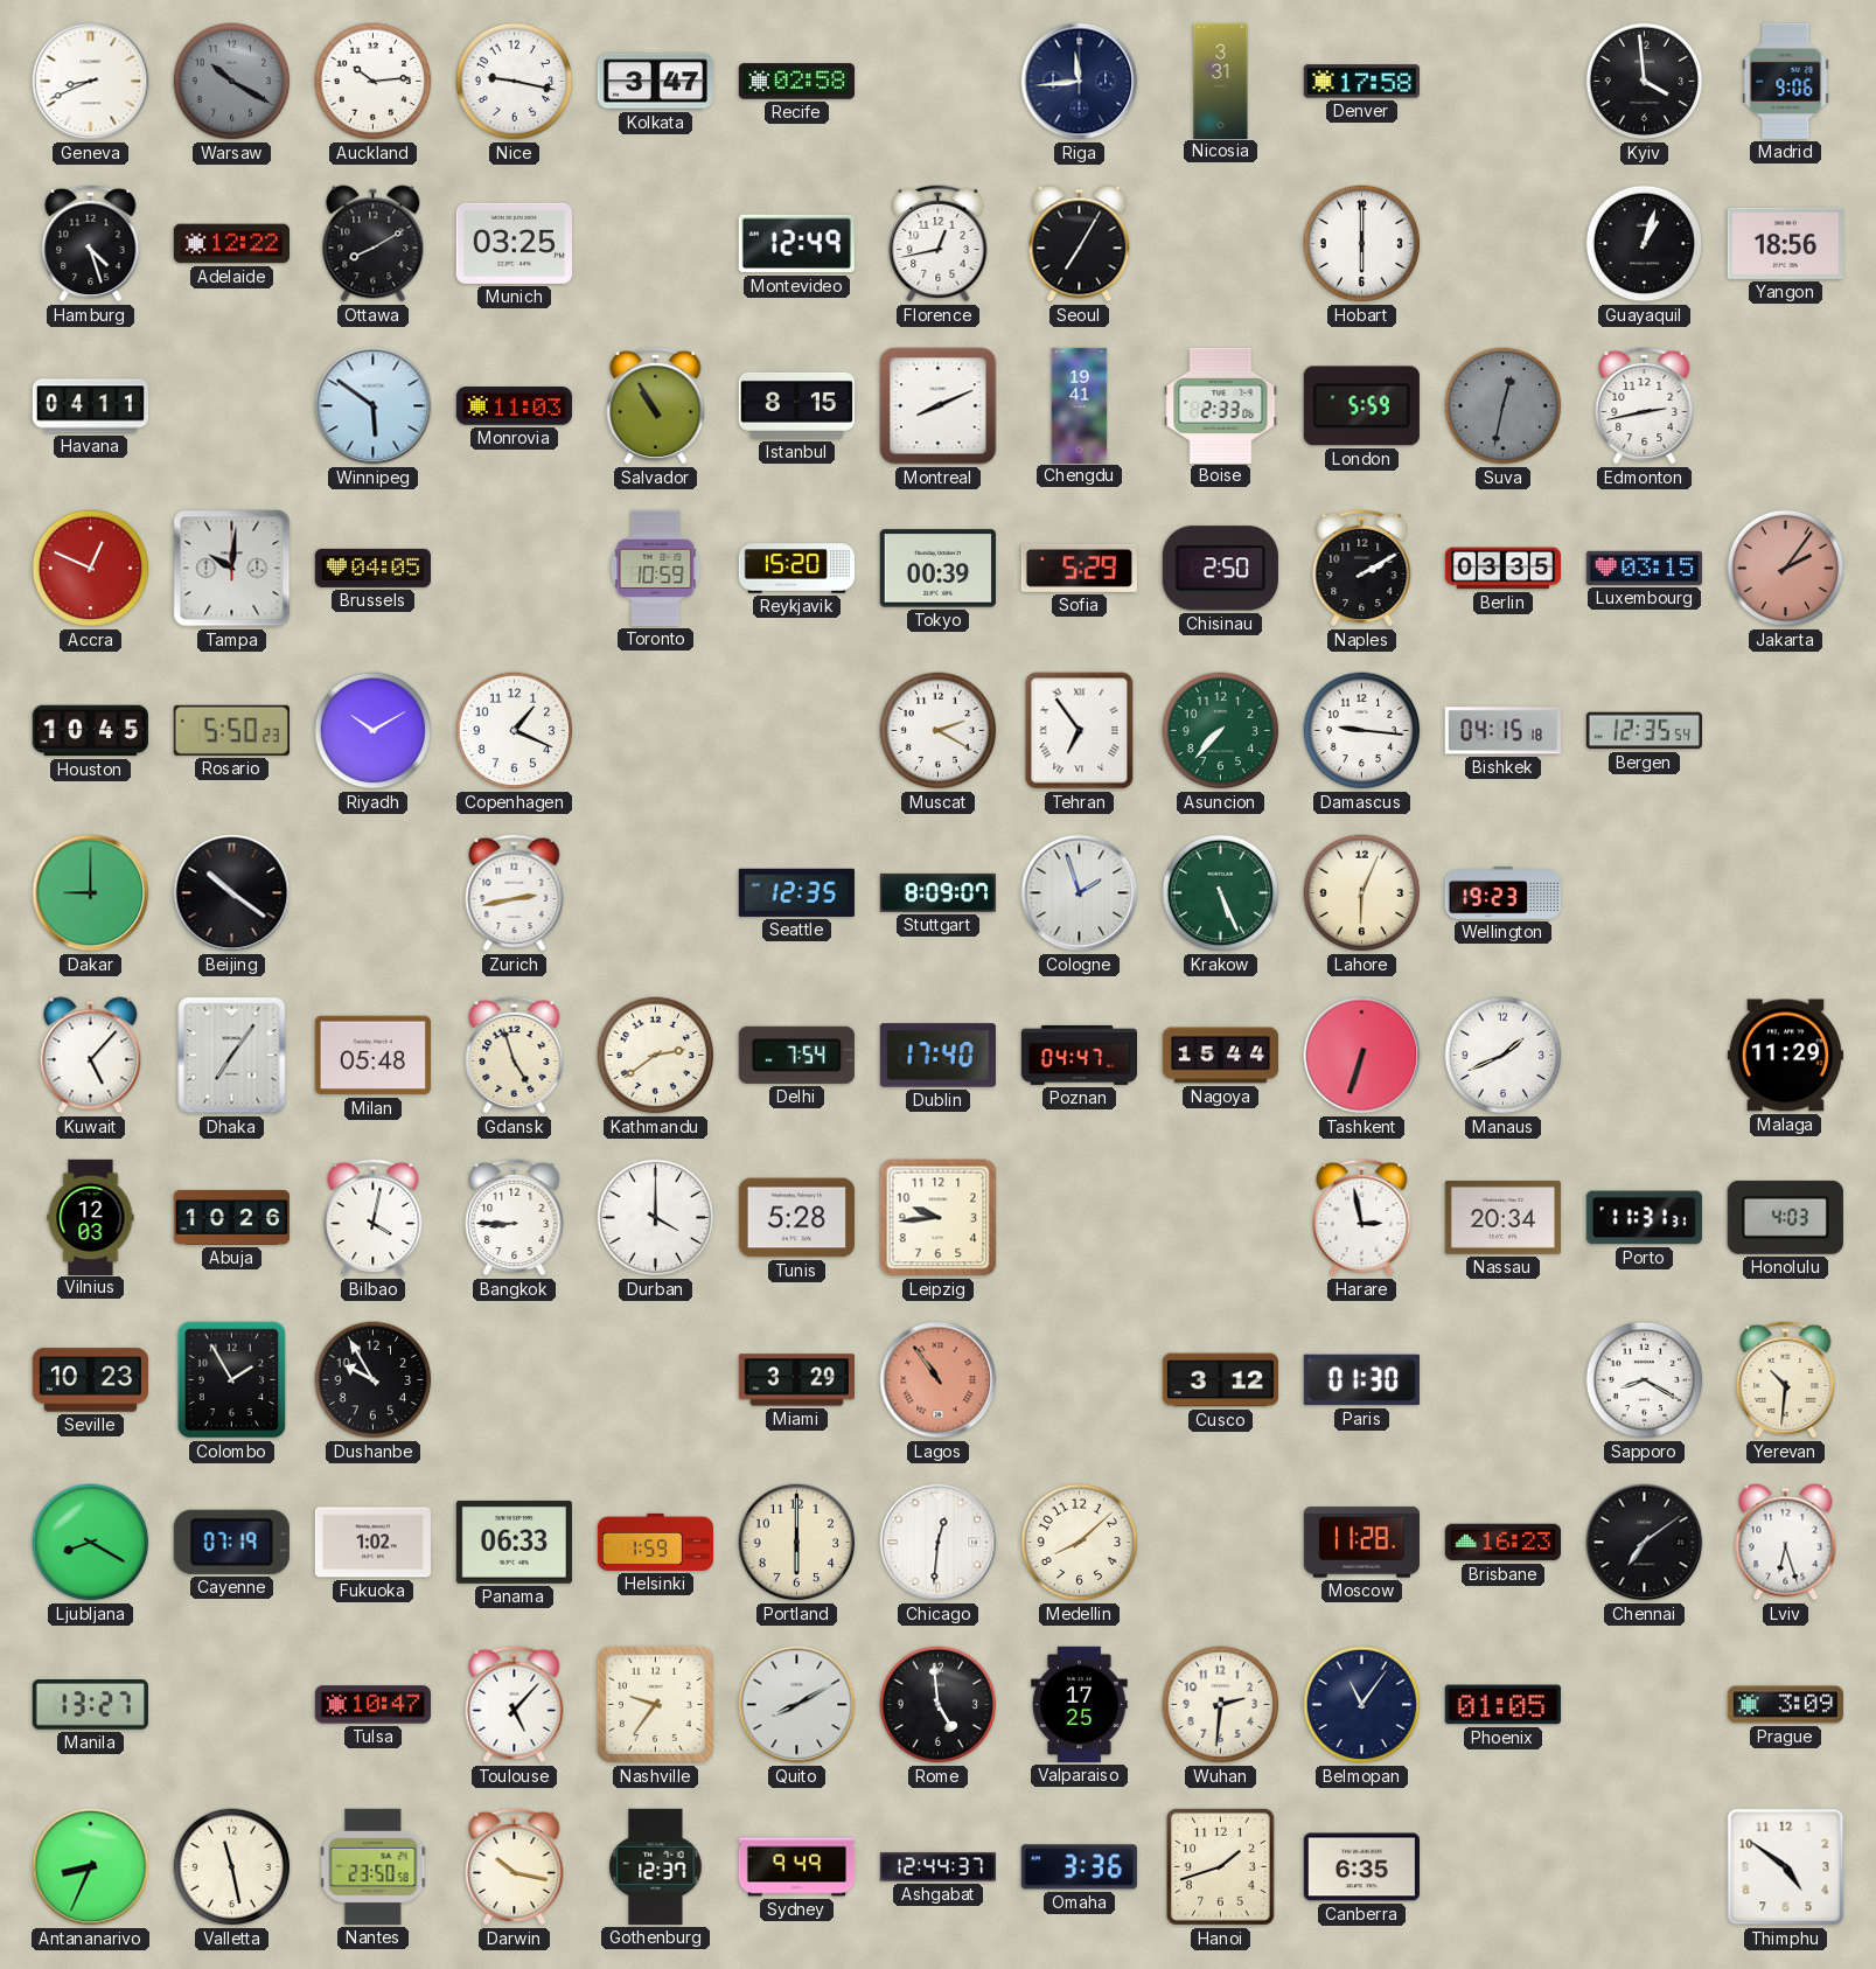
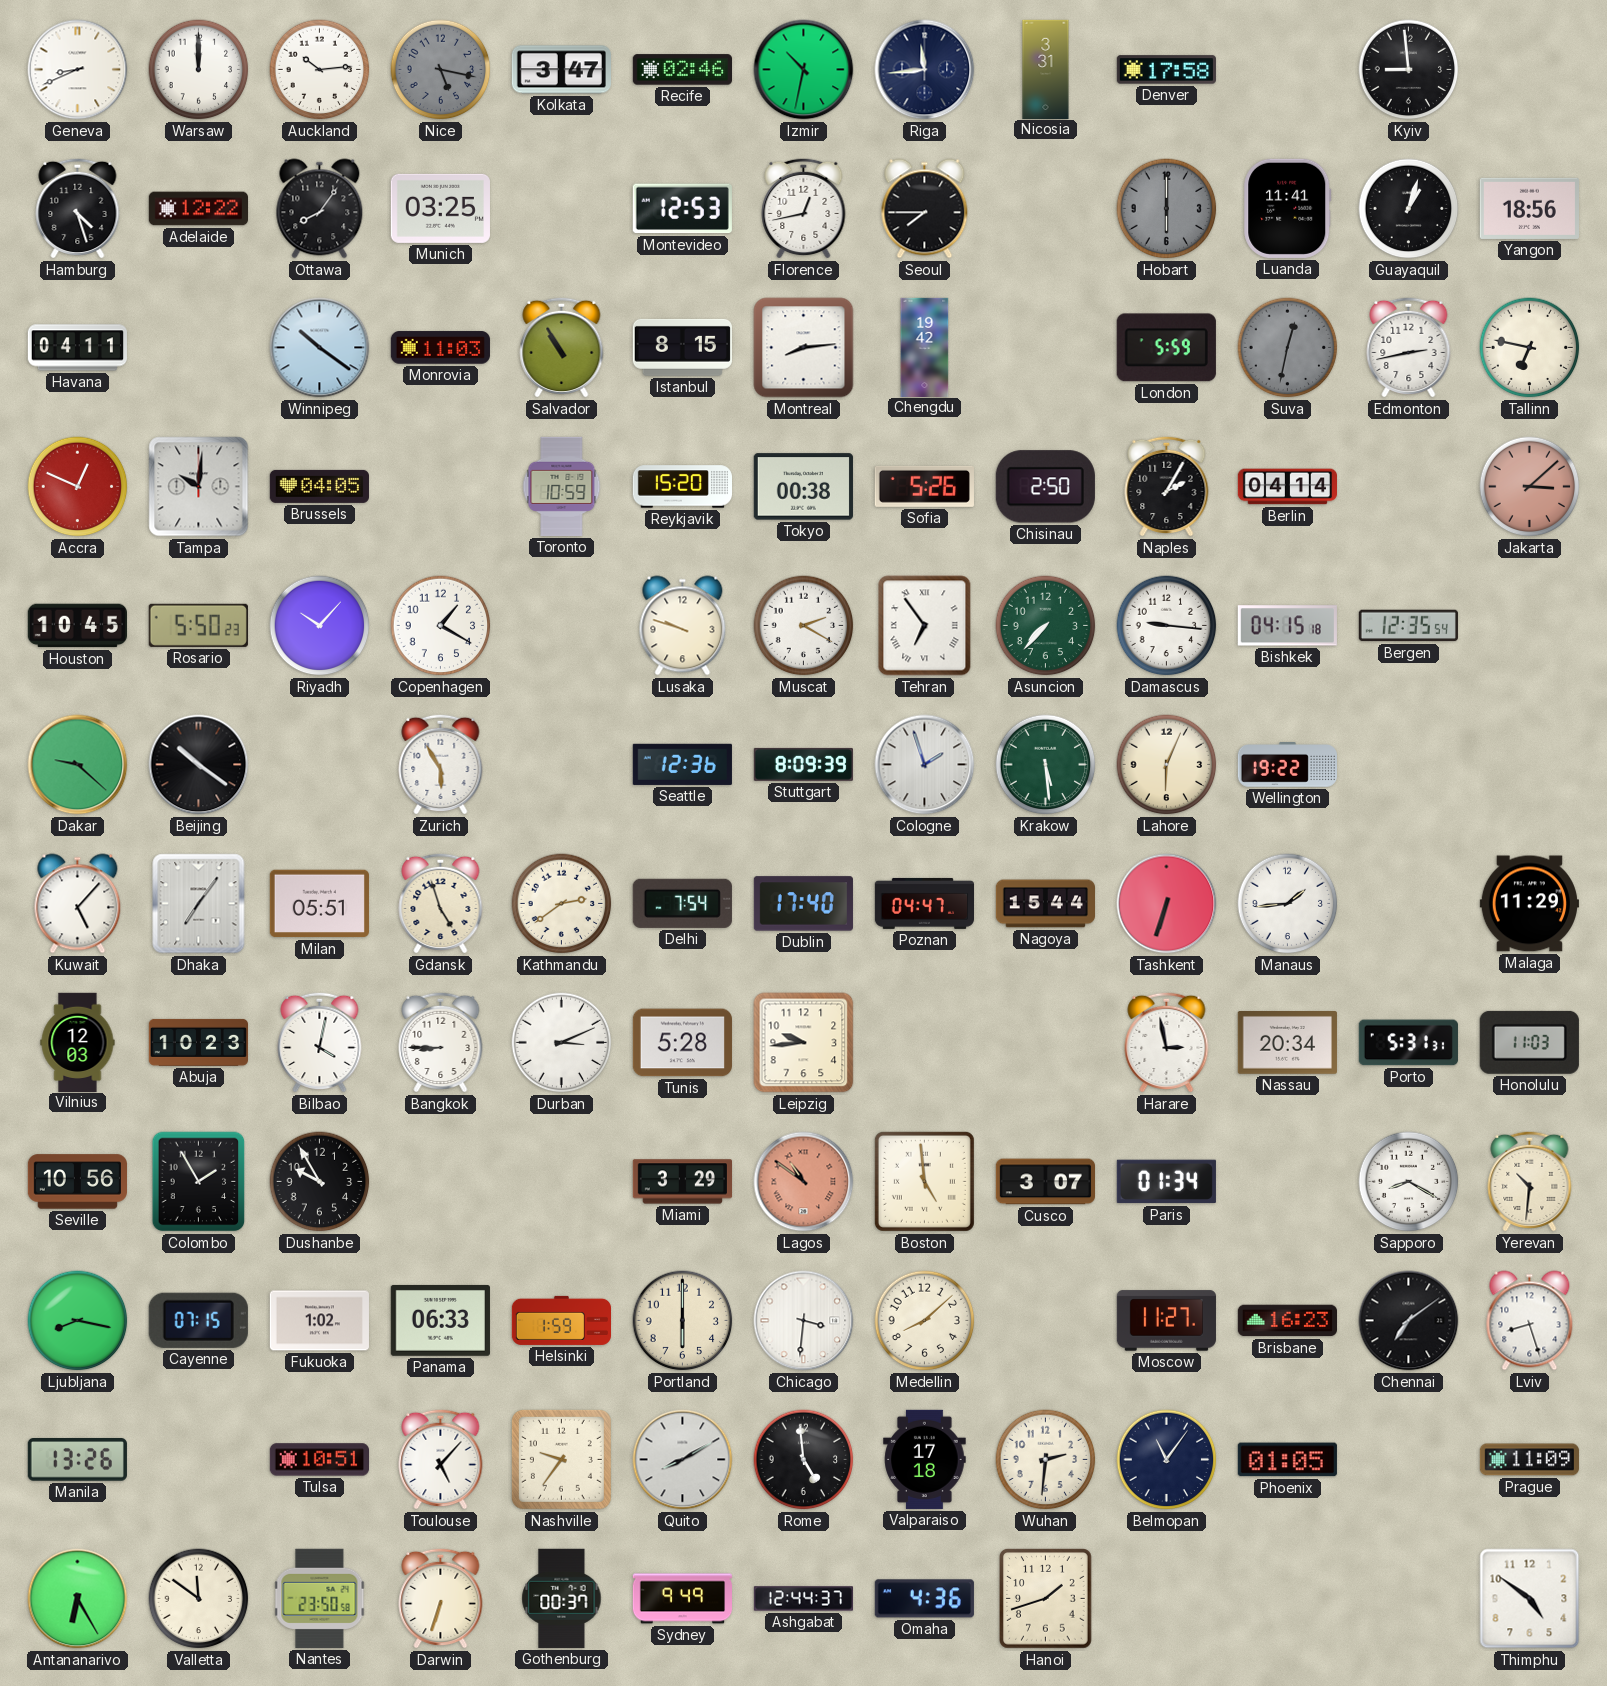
Warsaw: 10:20 -> 12:00 (199, 70)
Warsaw dial: grey -> white (199, 70)
Nice: 9:17 -> 5:17 (441, 70)
Nice dial: white -> grey (441, 70)
Recife: 02:58 -> 02:46 (682, 70)
Izmir: none -> 10:32 (804, 70)
Kyiv: 3:59 -> 8:59 (1409, 70)
Madrid: 9:06 -> none (1786, 81)
Ottawa: 8:10 -> 8:06 (320, 209)
Montevideo: 12:49 -> 12:53 (682, 209)
Seoul: 7:05 -> 7:45 (925, 209)
Hobart dial: white -> grey (1167, 209)
Luanda: none -> 11:41 (1288, 208)
Winnipeg: 5:51 -> 10:21 (320, 348)
Montreal: 8:11 -> 8:14 (804, 348)
Chengdu: 19:41 -> 19:42 (925, 347)
Boise: 2:33 -> none (1221, 405)
Tallinn: none -> 6:47 (1530, 348)
Tokyo: 00:39 -> 00:38 (803, 487)
Sofia: 5:29 -> 5:26 (924, 486)
Naples: 2:10 -> 2:05 (1167, 486)
Berlin: 03:35 -> 04:14 (1287, 487)
Luxembourg: 03:15 -> none (1644, 568)
Jakarta: 2:06 -> 3:08 (1530, 487)
Riyadh: 10:10 -> 10:07 (320, 626)
Copenhagen: 1:19 -> 1:20 (441, 626)
Lusaka: none -> 9:48 (683, 626)
Dakar: 9:00 -> 9:22 (78, 765)
Zurich: 2:43 -> 5:55 (441, 764)
Seattle: 12:35 -> 12:36 (682, 764)
Stuttgart: 8:09:07 -> 8:09:39 (803, 764)
Krakow: 5:26 -> 5:29 (1046, 765)
Wellington: 19:23 -> 19:22 (1287, 765)
Milan: 05:48 -> 05:51 (319, 904)
Manaus: 1:41 -> 1:44 (1288, 904)
Abuja: 10:26 -> 10:23 (198, 1042)
Durban: 4:00 -> 3:11 (562, 1043)
Porto: 11:31 -> 5:31 (1408, 1043)
Honolulu: 4:03 -> 11:03 (1529, 1042)
Seville: 10:23 -> 10:56 (77, 1182)
Lagos: 10:54 -> 10:51 (804, 1182)
Boston: none -> 4:59 (924, 1181)
Cusco: 3:12 -> 3:07 (1045, 1182)
Paris: 01:30 -> 01:34 (1166, 1182)
Ljubljana: 8:20 -> 8:17 (78, 1321)
Cayenne: 07:19 -> 07:15 (198, 1320)
Chicago: 12:31 -> 3:31 (804, 1321)
Moscow: 11:28 -> 11:27 (1166, 1321)
Lviv: 6:27 -> 8:27 (1530, 1321)
Manila: 13:27 -> 13:26 (77, 1460)
Tulsa: 10:47 -> 10:51 (319, 1460)
Valparaiso: 17:25 -> 17:18 (925, 1459)
Prague: 3:09 -> 11:09 (1529, 1460)
Antananarivo: 8:34 -> 6:25 (78, 1599)
Valletta: 11:28 -> 11:51 (199, 1599)
Darwin: 10:17 -> 6:33 (441, 1598)
Gothenburg: 12:37 -> 00:37 (562, 1598)
Omaha: 3:36 -> 4:36 (924, 1599)
Canberra: 6:35 -> none (1361, 1867)
